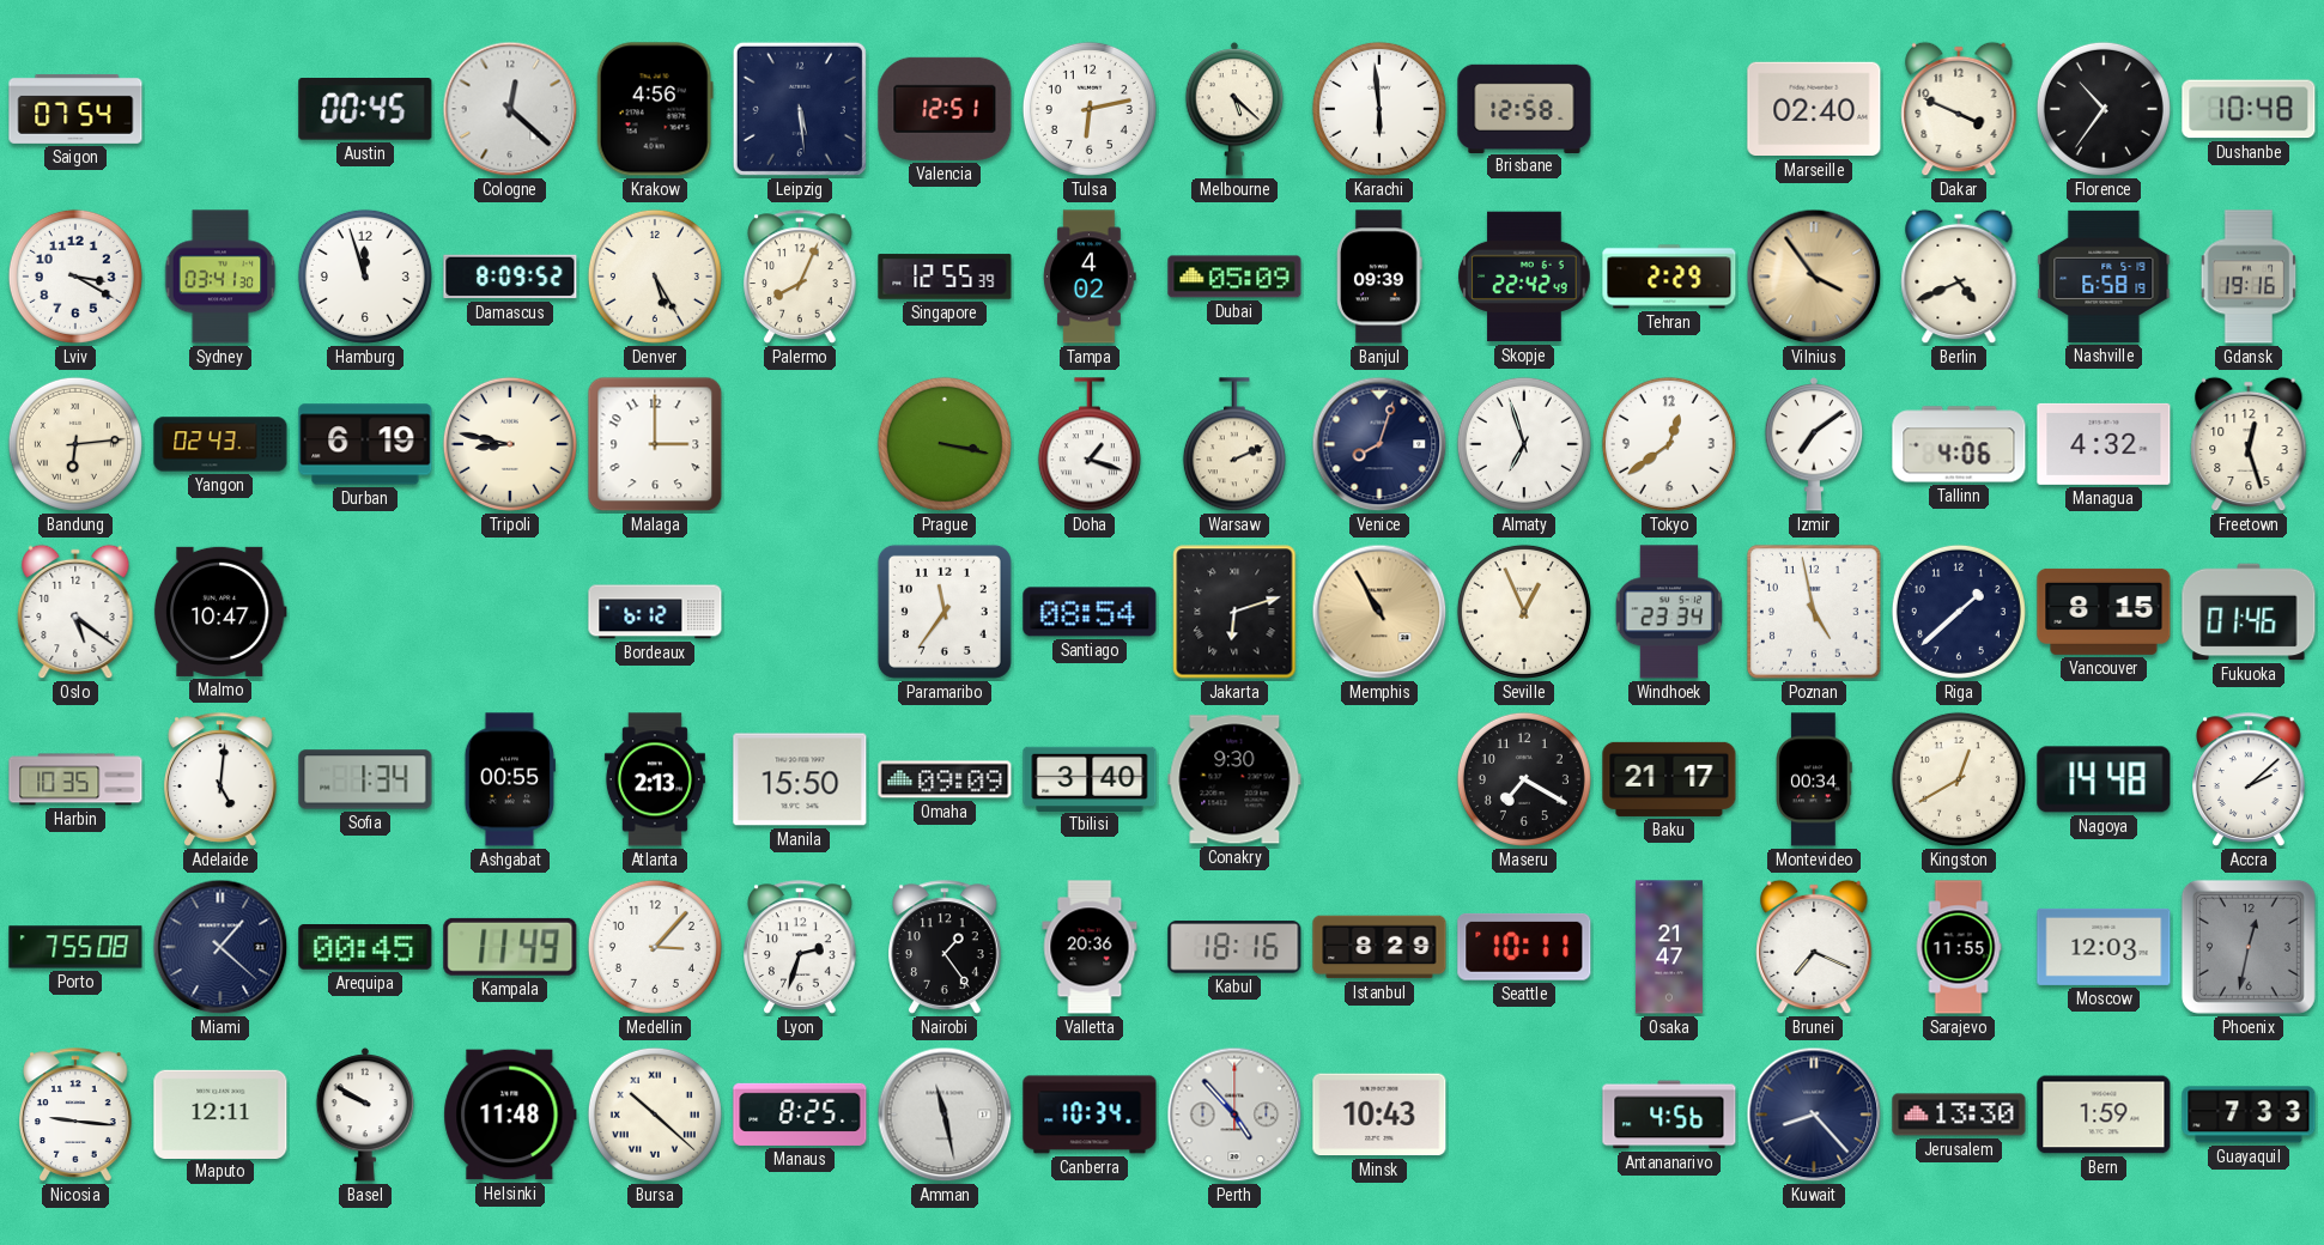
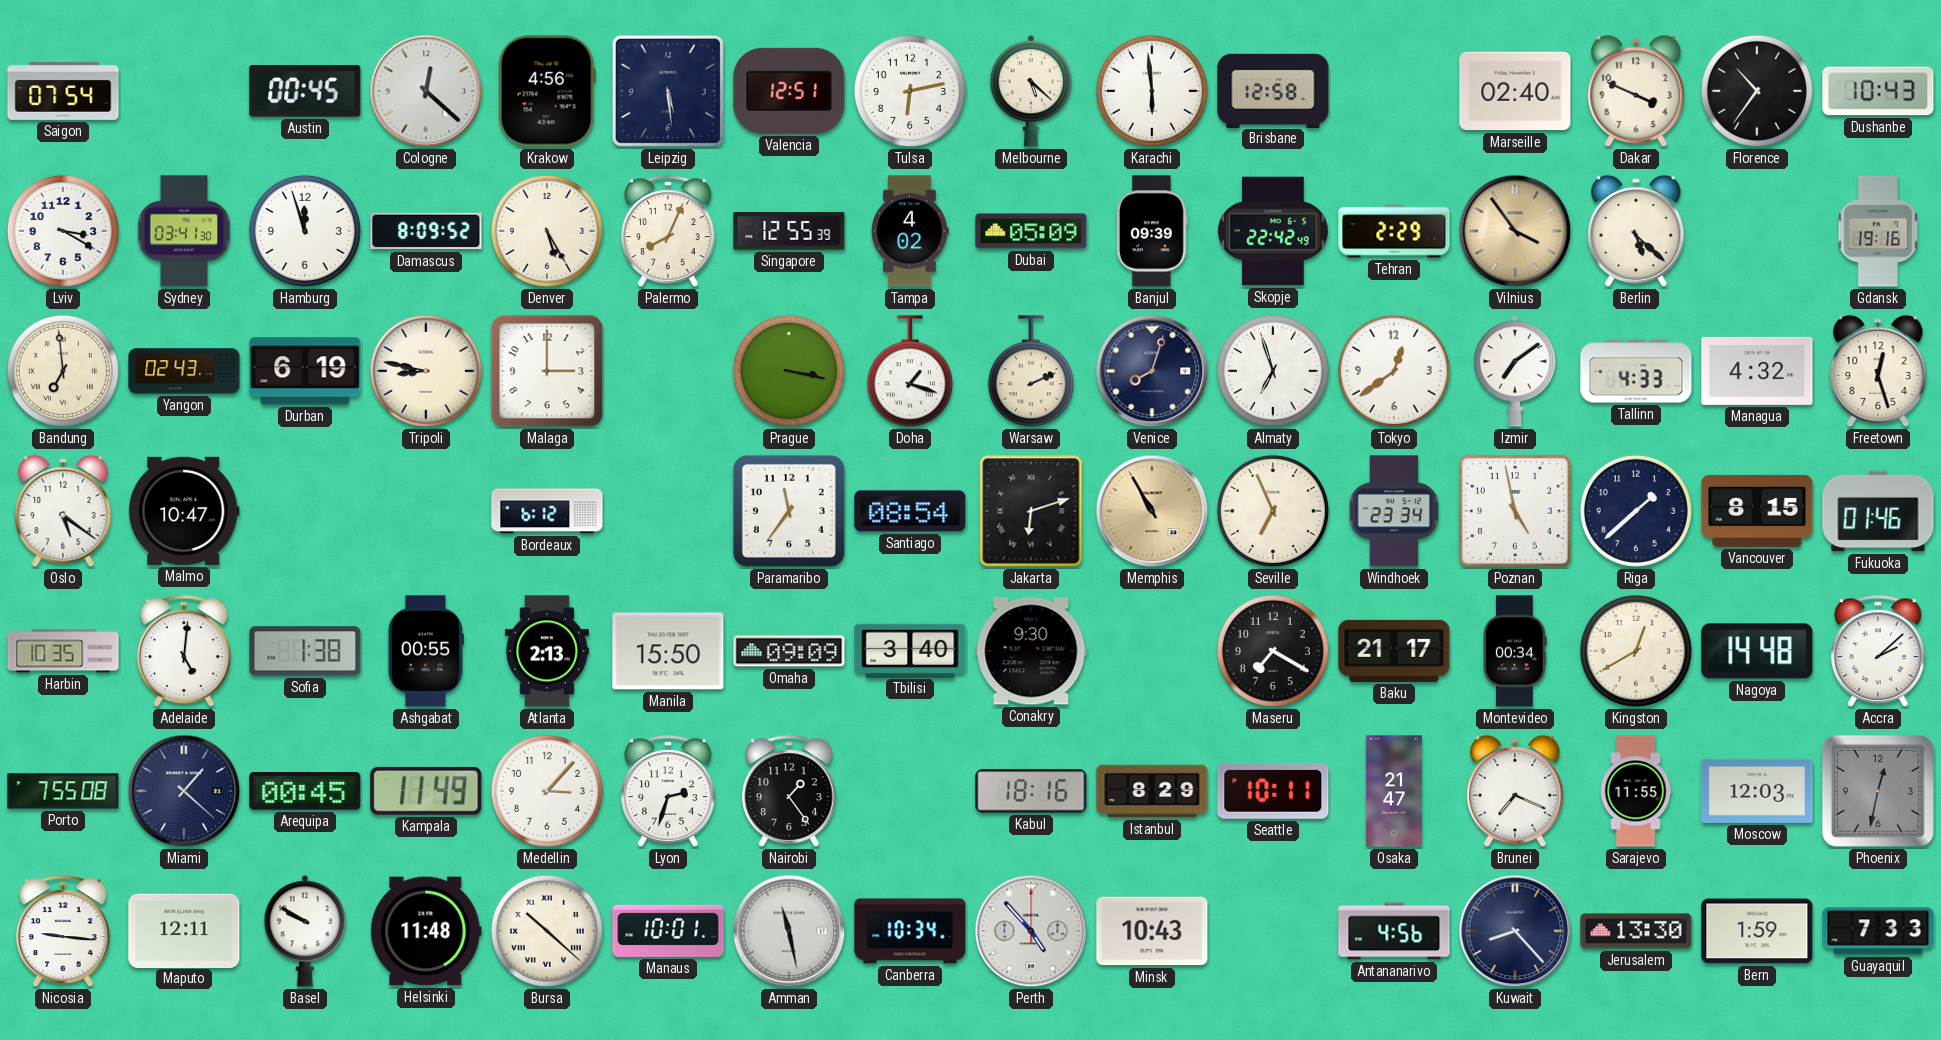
Dushanbe: 10:48 -> 10:43 (1878, 91)
Berlin: 4:41 -> 5:22 (1636, 231)
Nashville: 6:58 -> none (2104, 277)
Bandung: 6:14 -> 6:59 (63, 371)
Tallinn: 4:06 -> 4:33 (1636, 371)
Seville: 12:56 -> 6:56 (1273, 511)
Sofia: 1:34 -> 1:38 (305, 651)
Valletta: 20:36 -> none (1090, 947)
Manaus: 8:25 -> 10:01 (668, 931)
